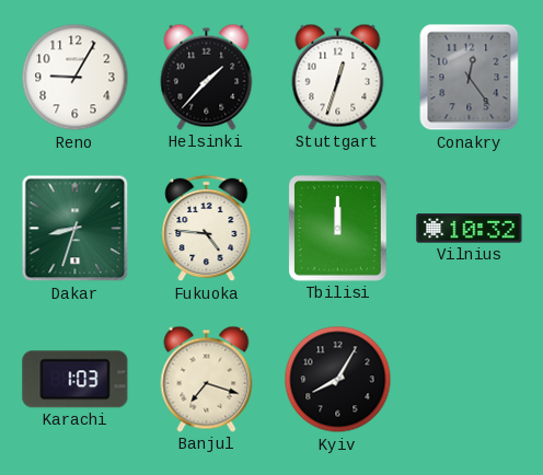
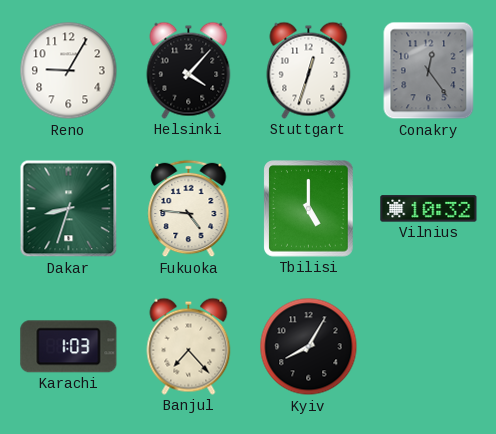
Helsinki: 1:37 -> 4:07 (189, 70)
Tbilisi: 12:00 -> 5:00 (309, 209)
Banjul: 7:18 -> 7:23 (189, 346)
